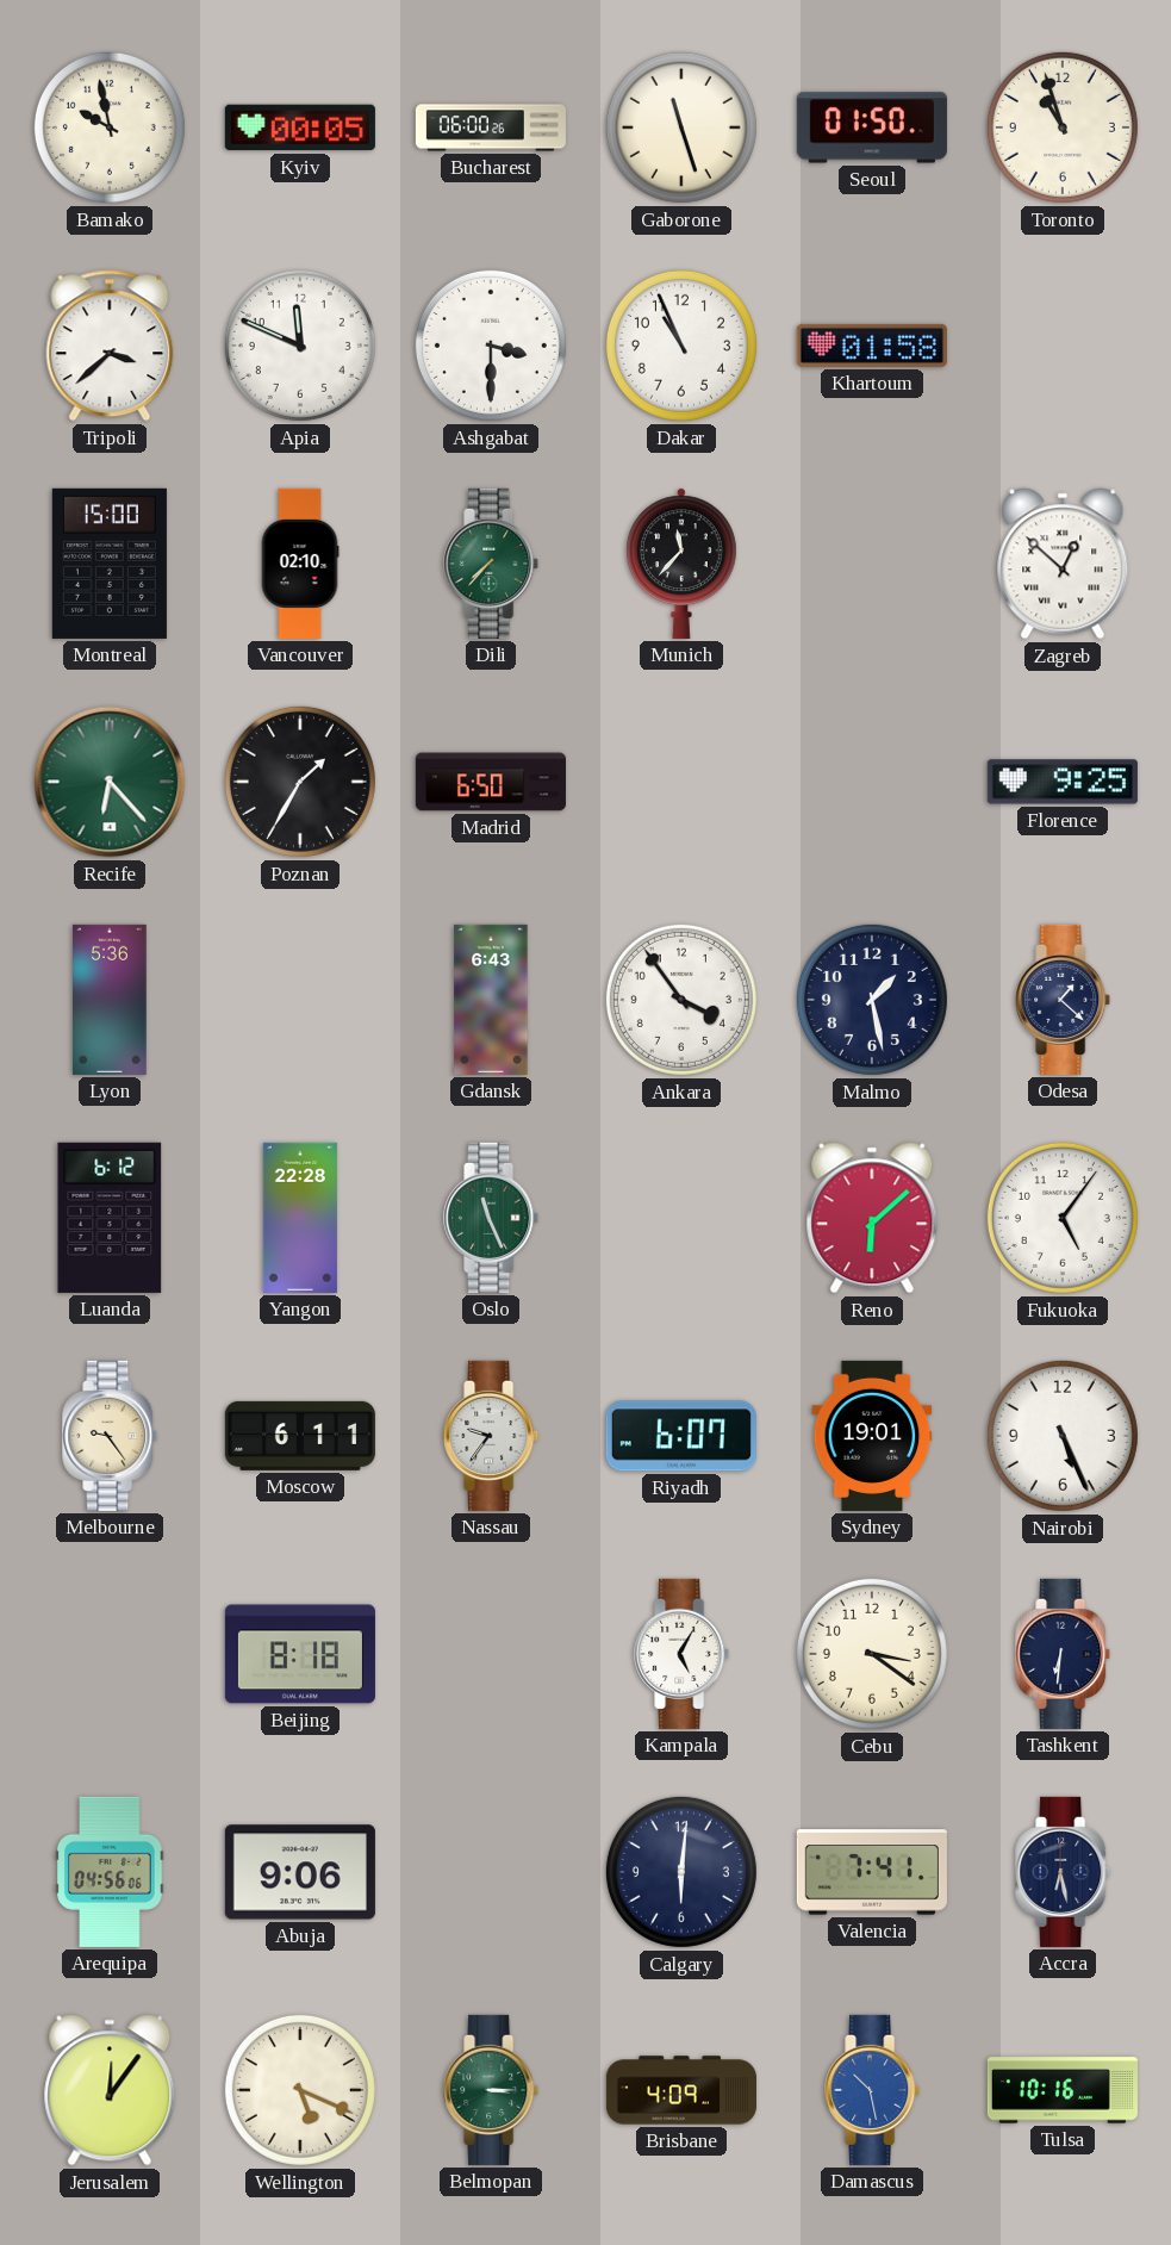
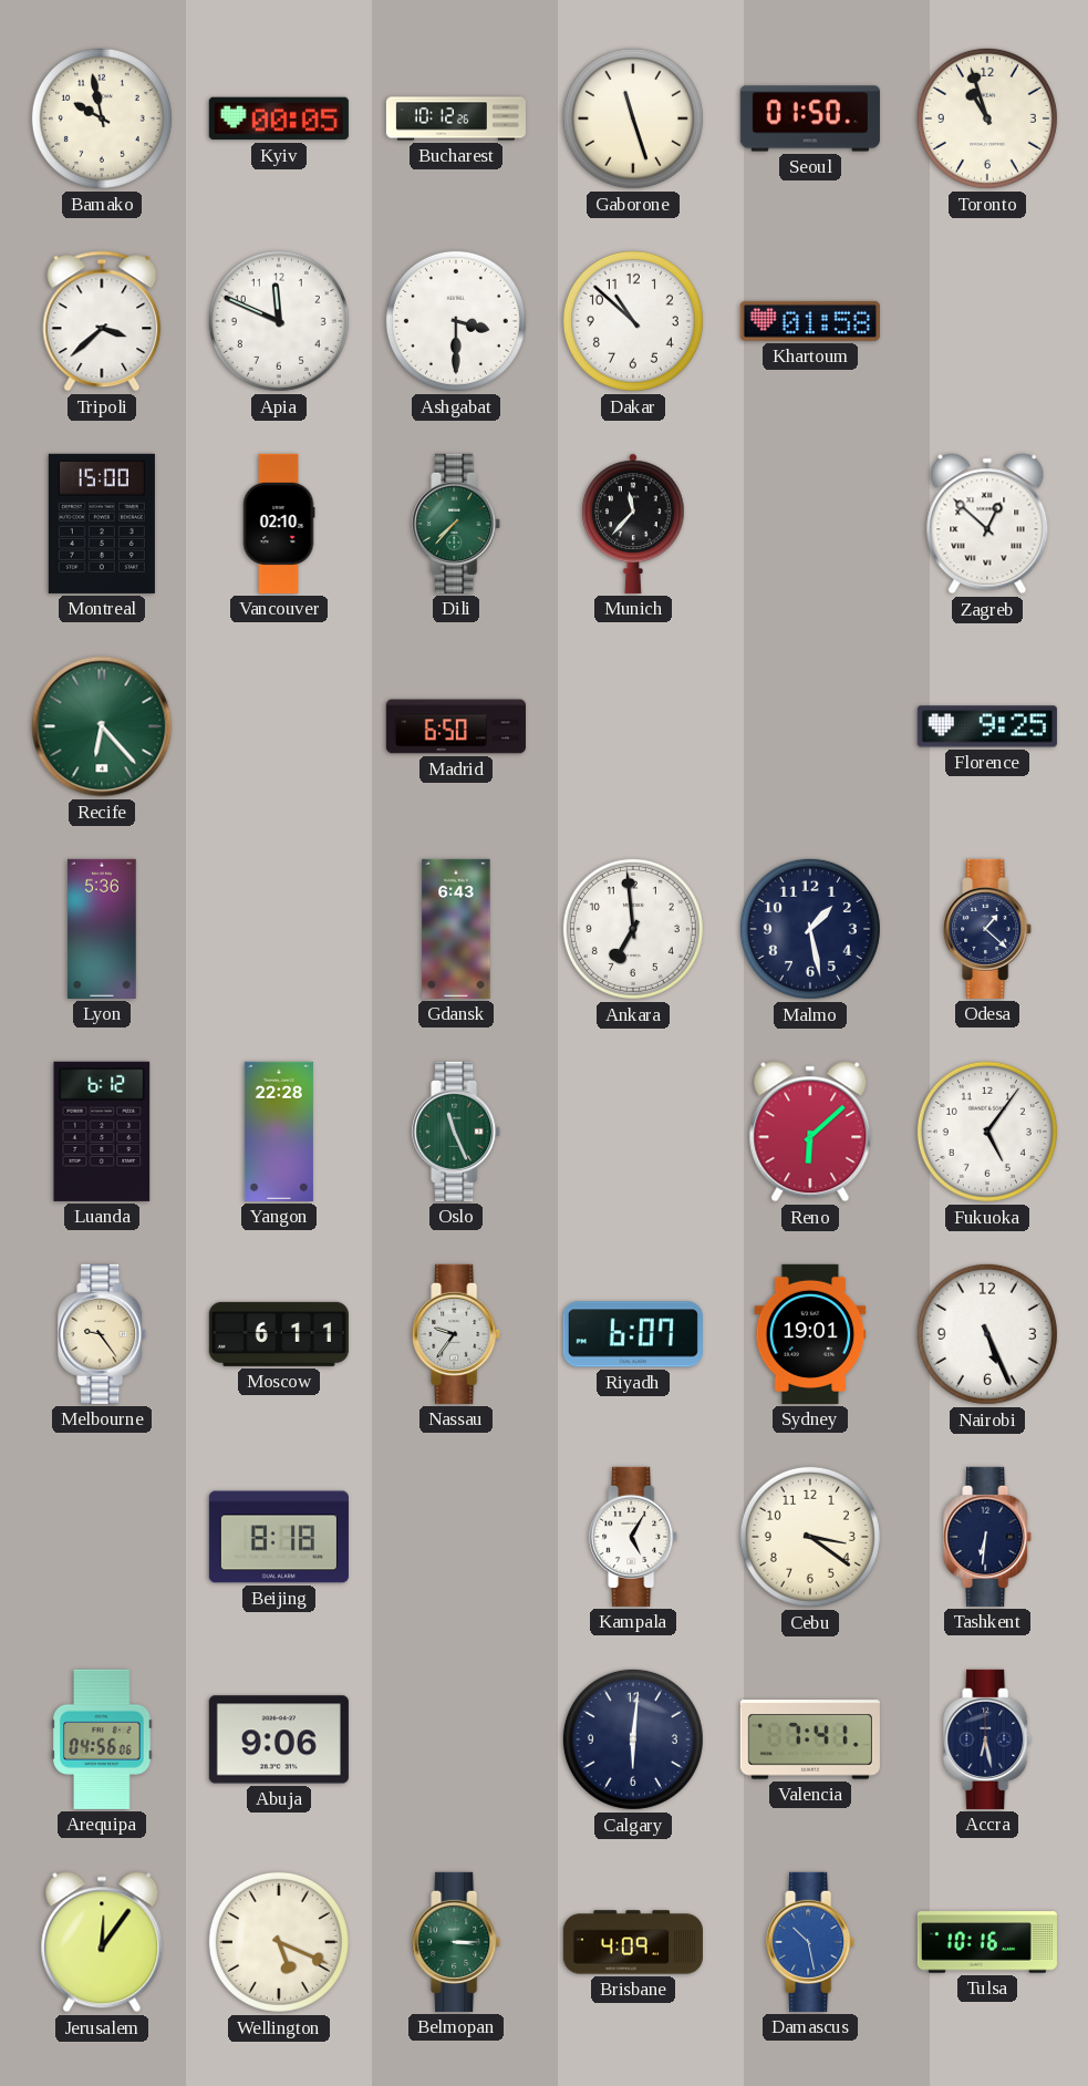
Bucharest: 06:00 -> 10:12 (456, 118)
Dakar: 10:56 -> 10:52 (633, 321)
Poznan: 1:35 -> none (300, 782)
Ankara: 3:54 -> 6:59 (633, 929)
